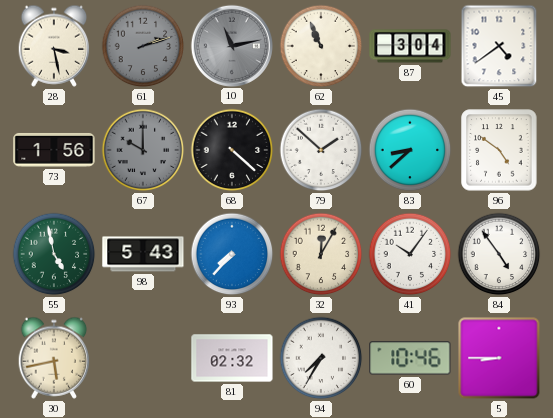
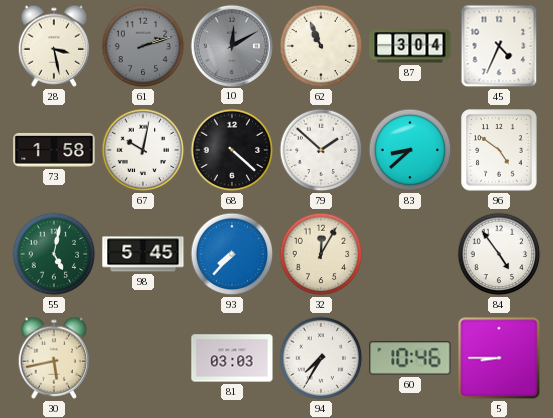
10: 11:13 -> 12:10 (231, 45)
45: 4:39 -> 4:34 (499, 46)
73: 1:56 -> 1:58 (54, 150)
67: 10:00 -> 10:02 (143, 150)
67 dial: grey -> white (143, 150)
55: 4:58 -> 5:02 (54, 254)
98: 5:43 -> 5:45 (143, 254)
41: 10:06 -> none (410, 254)
81: 02:32 -> 03:03 (232, 358)
